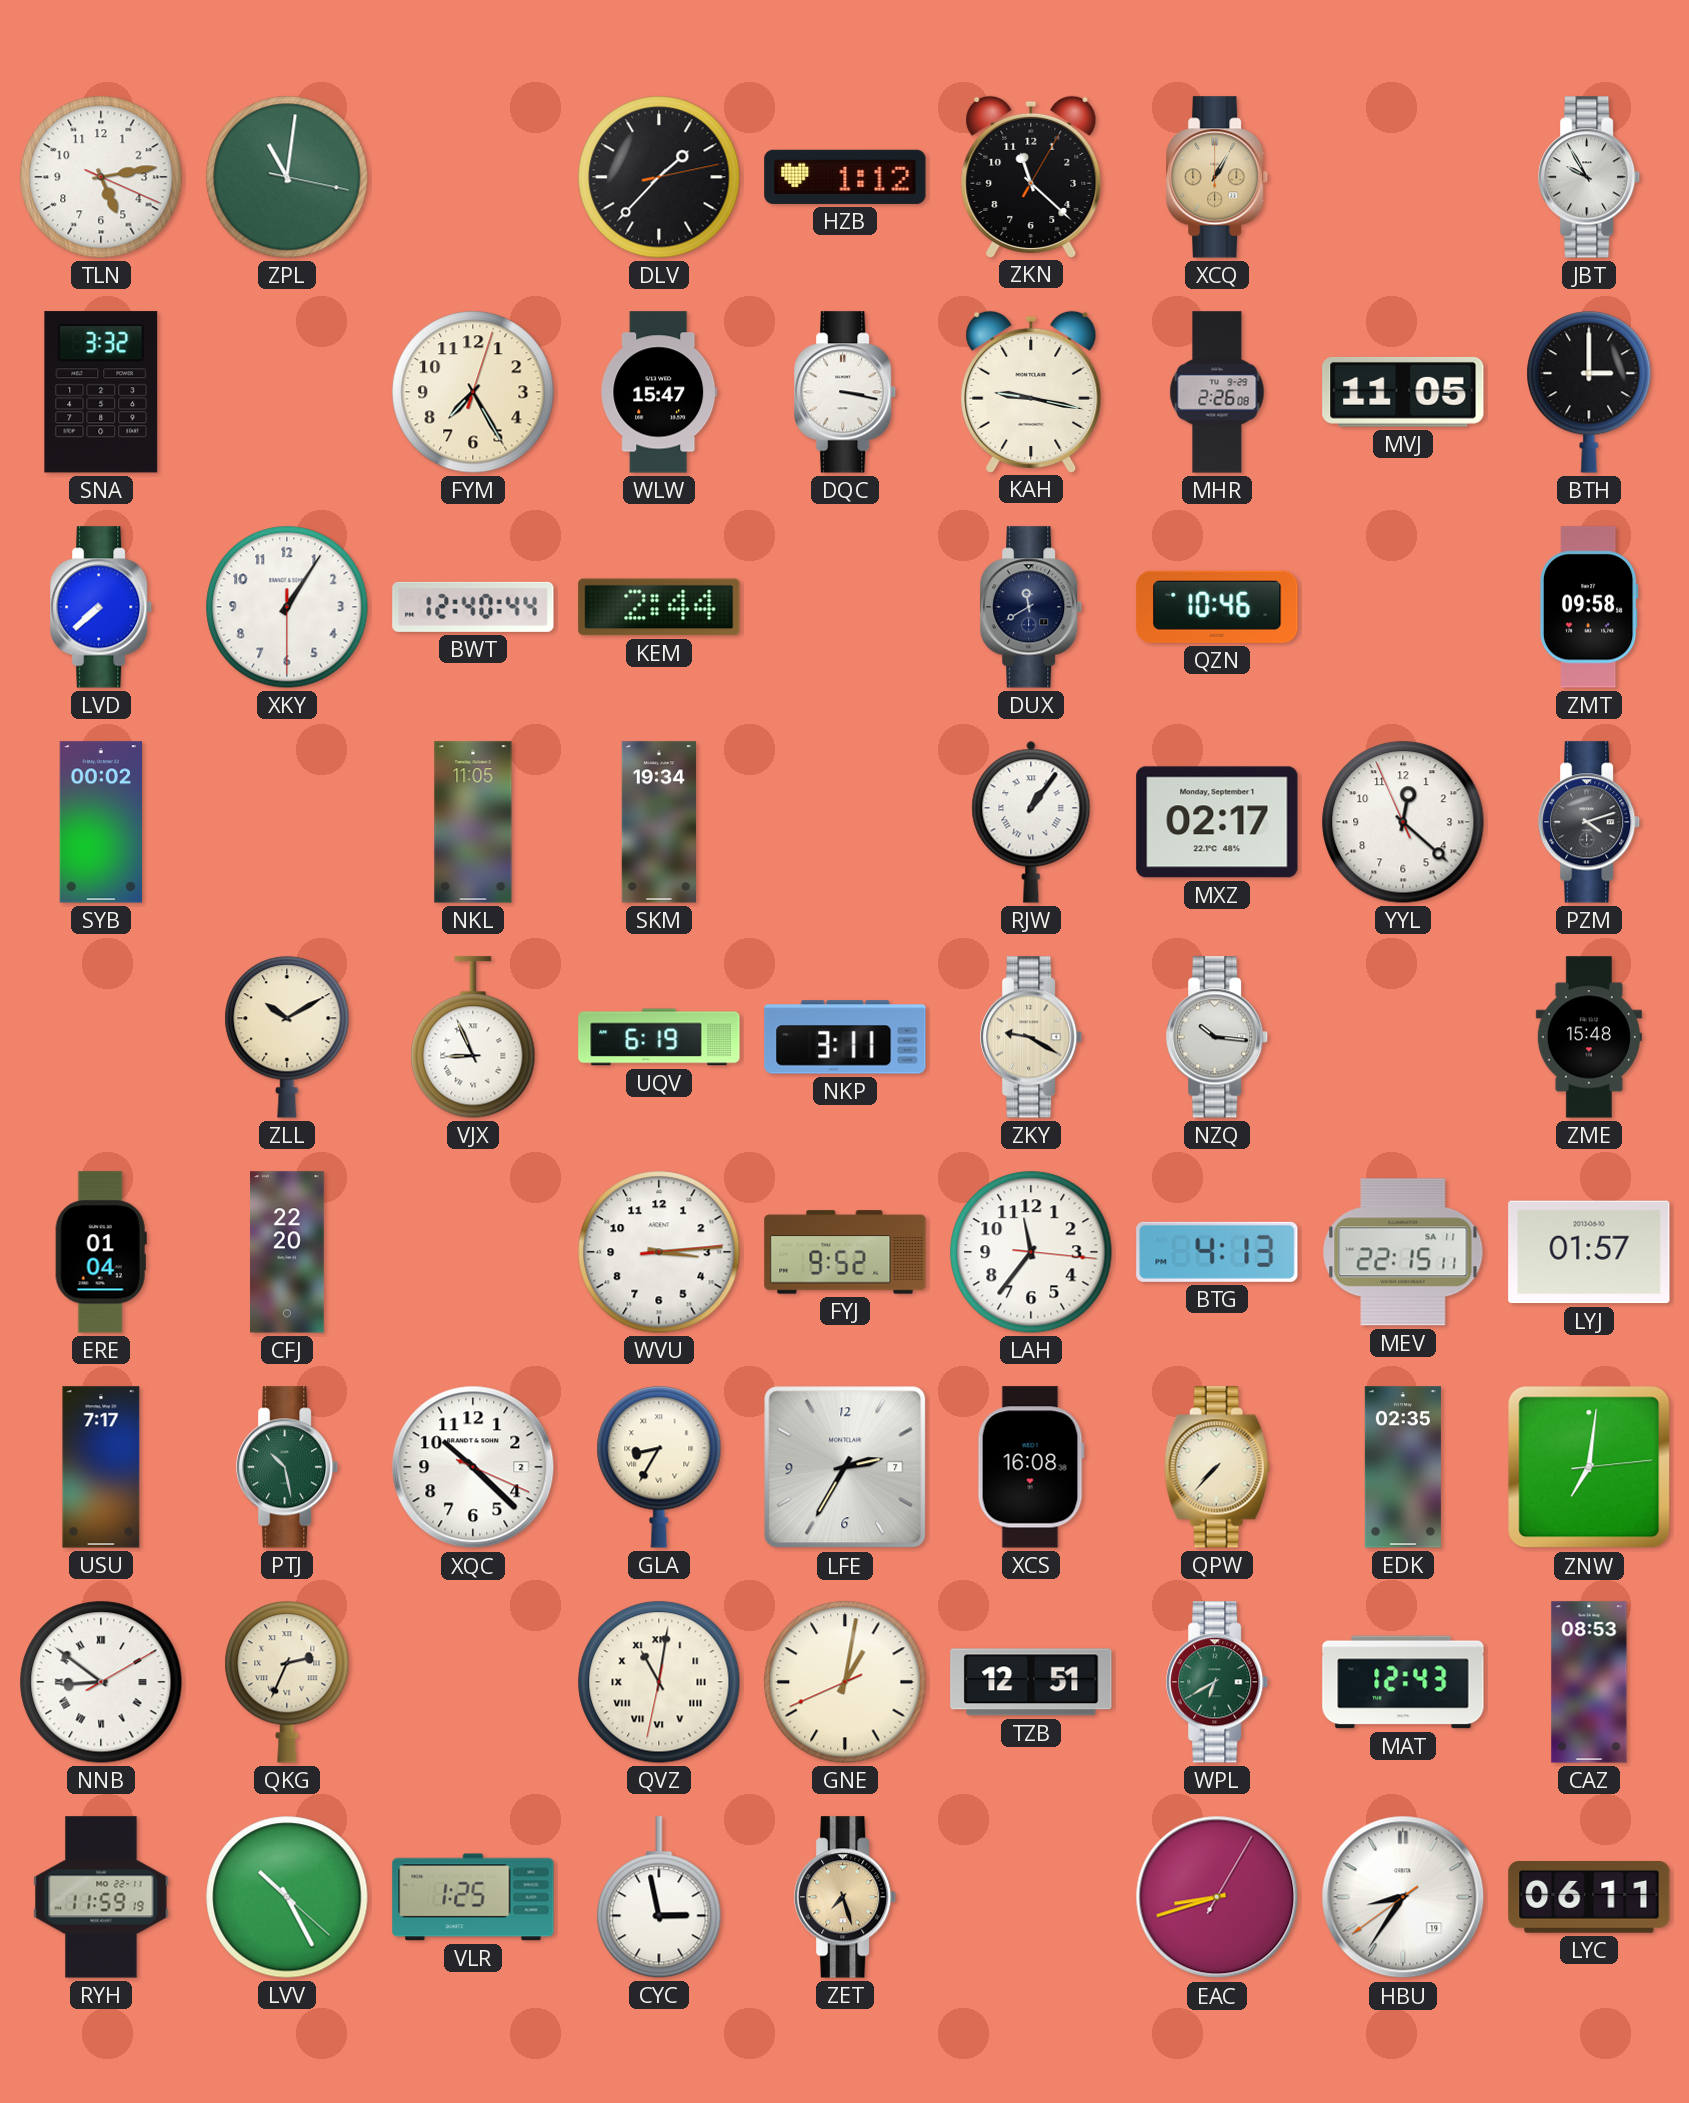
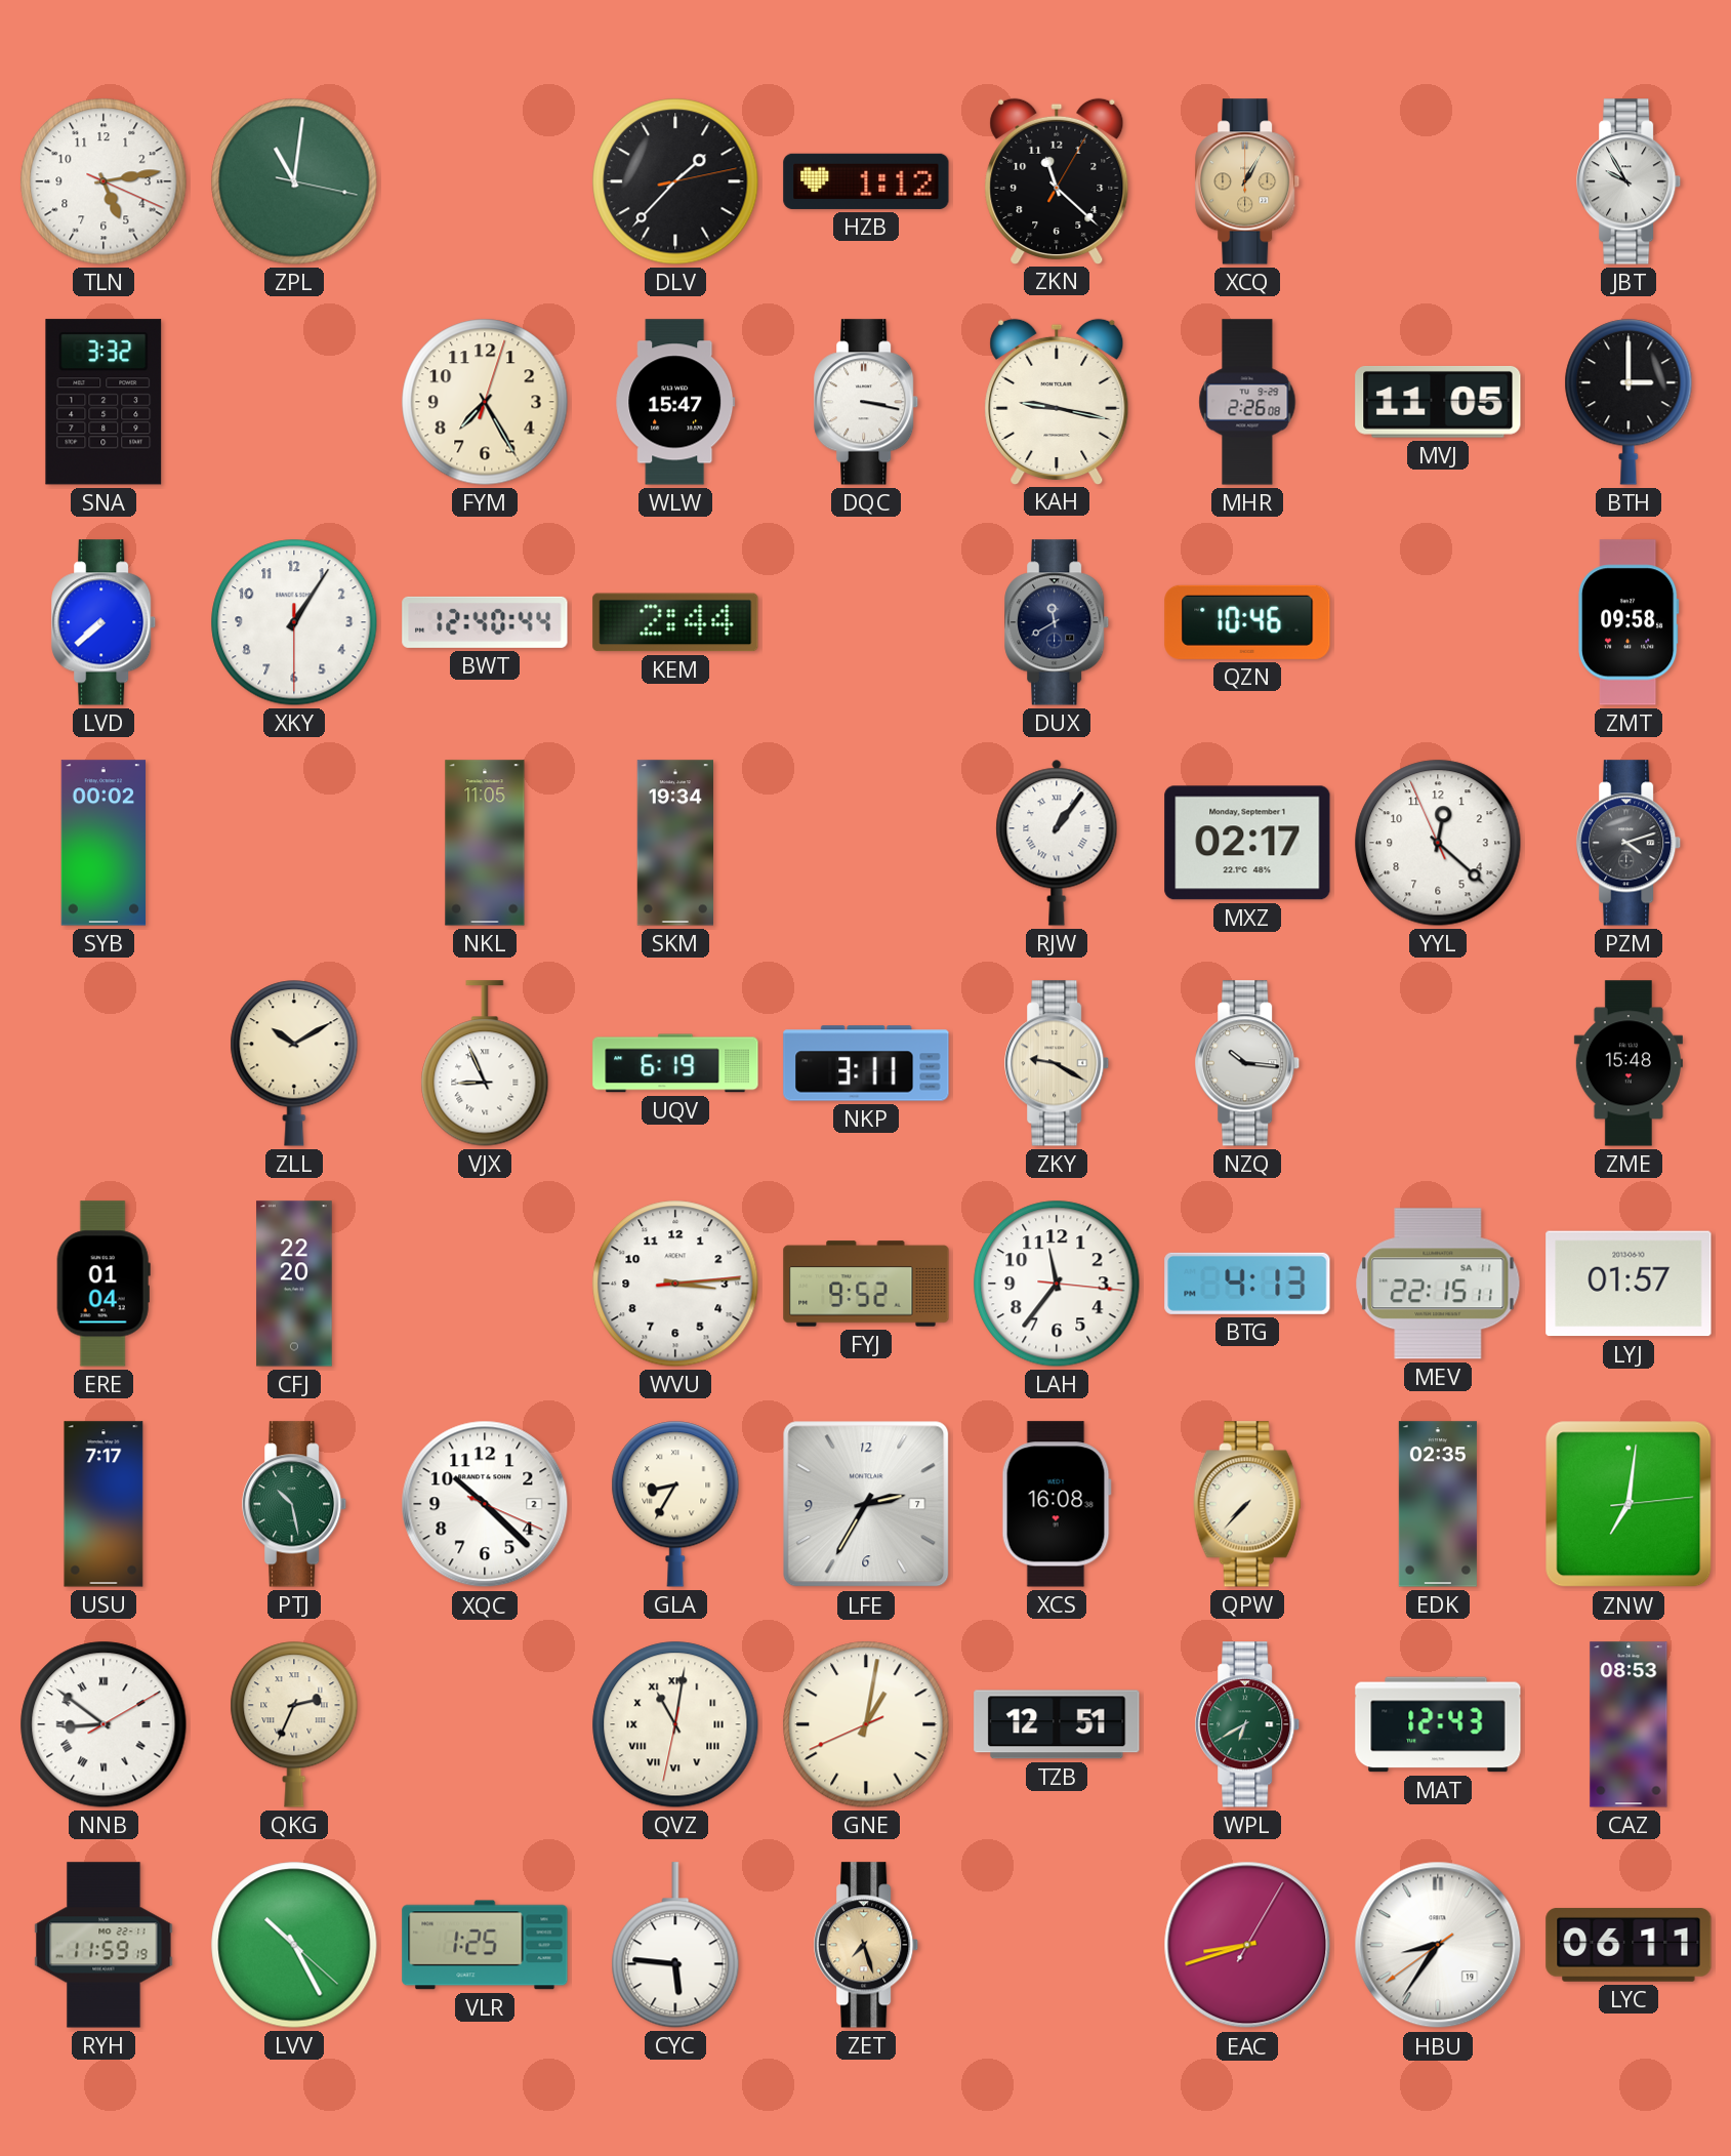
CYC: 2:58 -> 5:46 (675, 1945)
